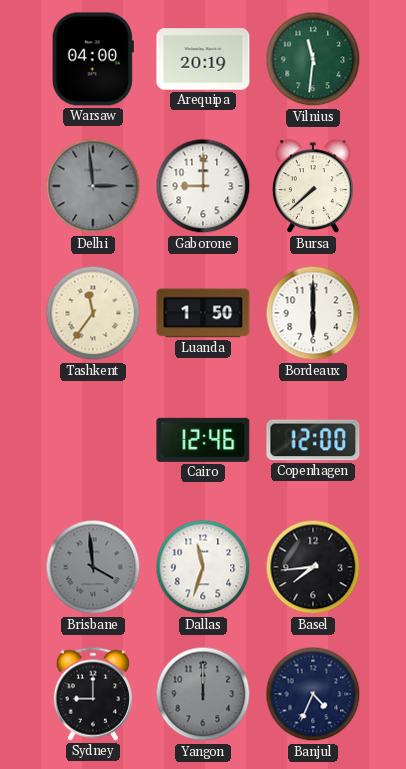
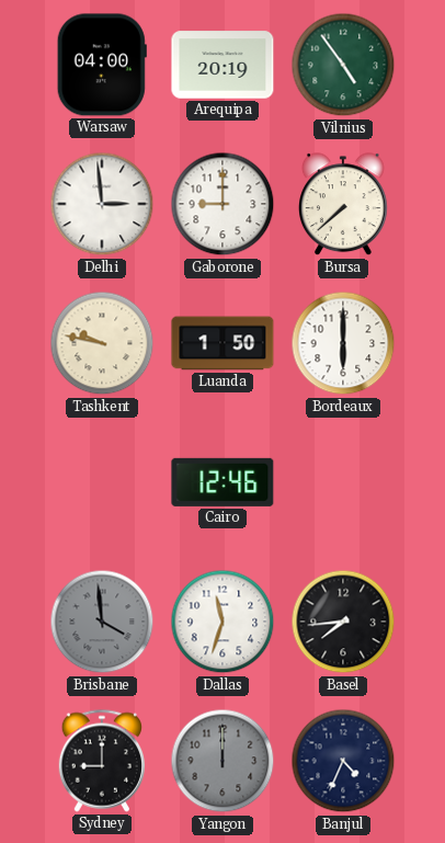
Vilnius: 11:31 -> 4:54 (343, 65)
Delhi dial: grey -> white (102, 204)
Tashkent: 11:36 -> 9:47 (102, 343)
Copenhagen: 12:00 -> none (313, 440)
